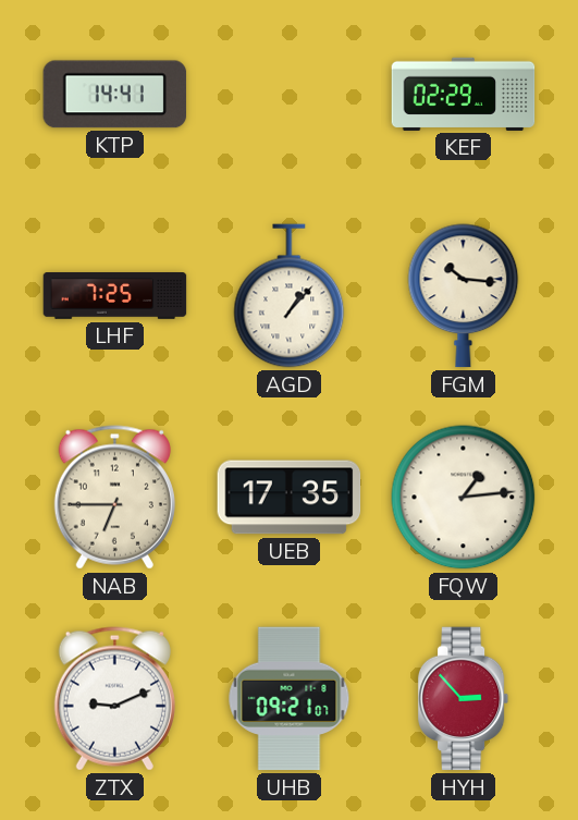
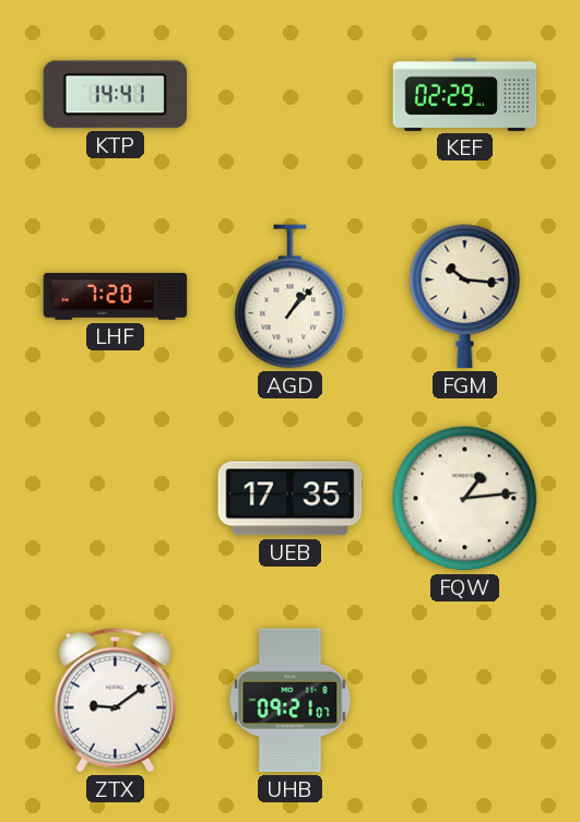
LHF: 7:25 -> 7:20 (116, 297)
NAB: 6:45 -> none (114, 498)
ZTX: 9:11 -> 9:09 (115, 701)
HYH: 2:53 -> none (464, 699)
